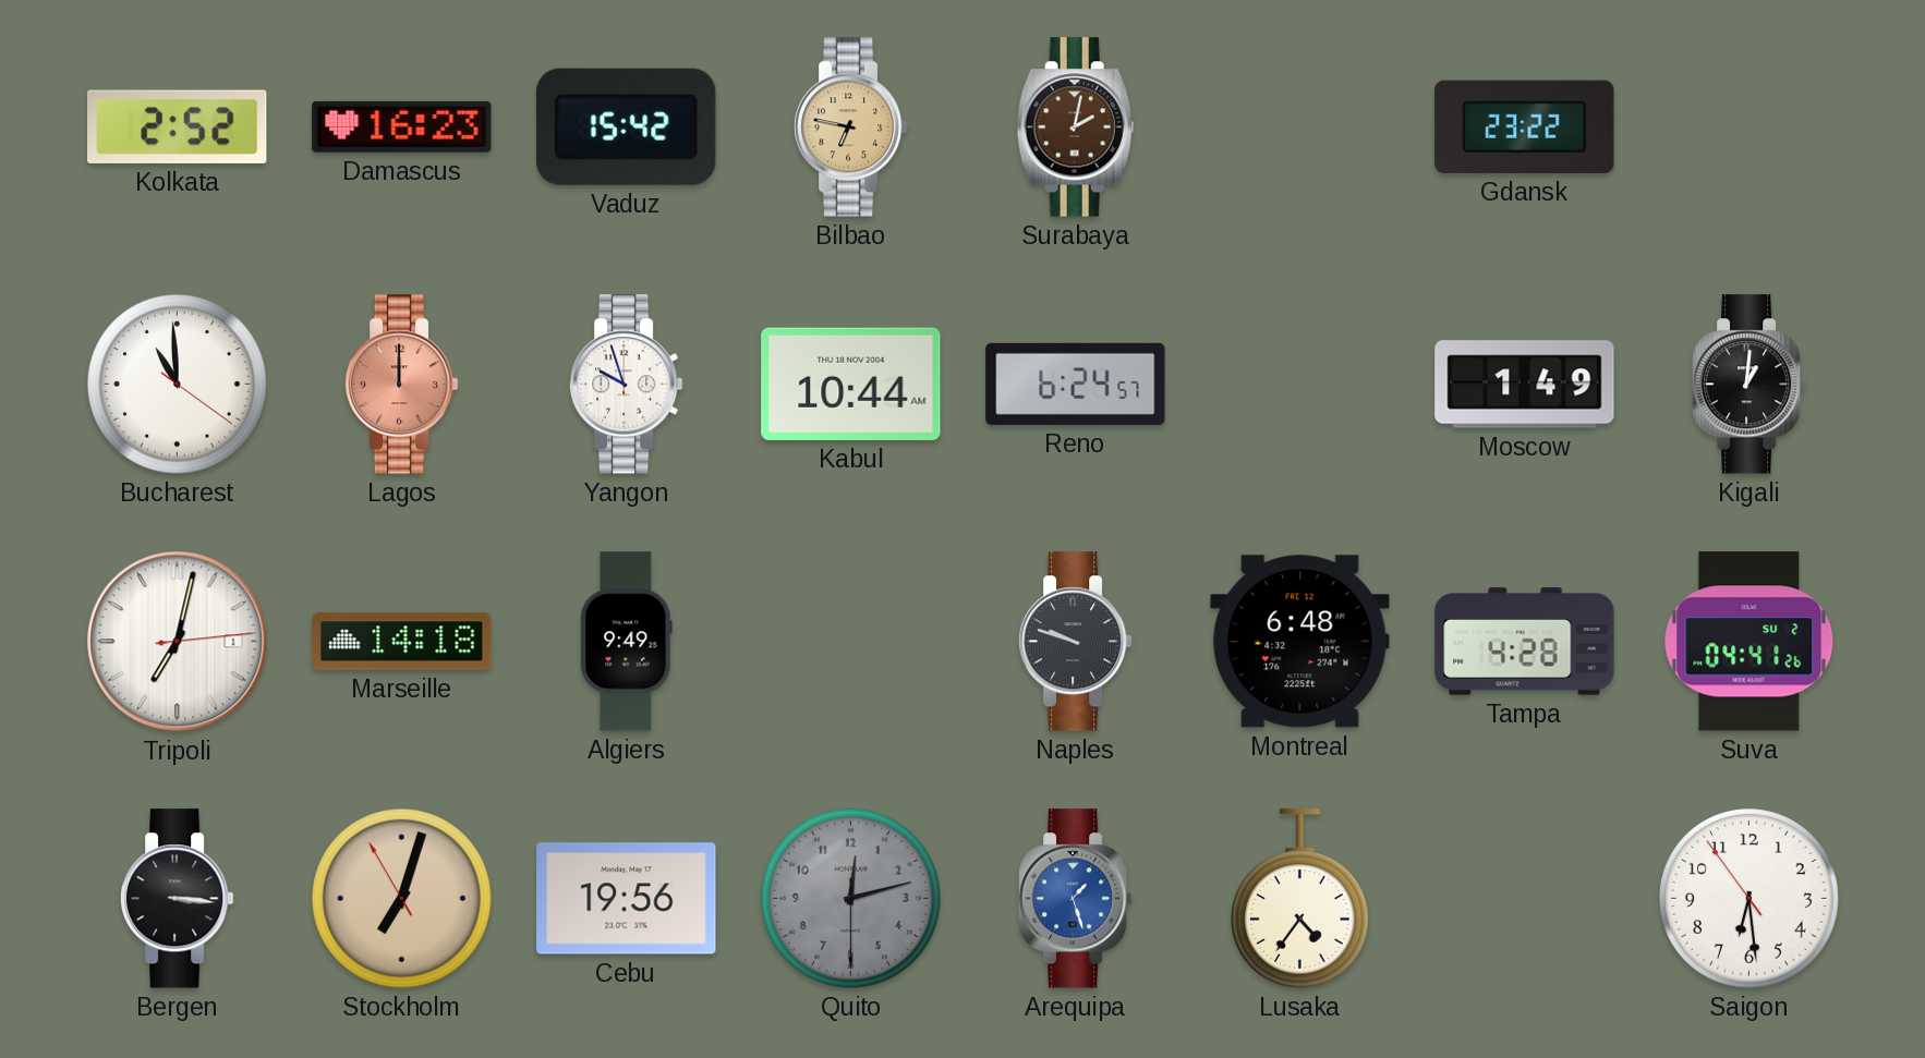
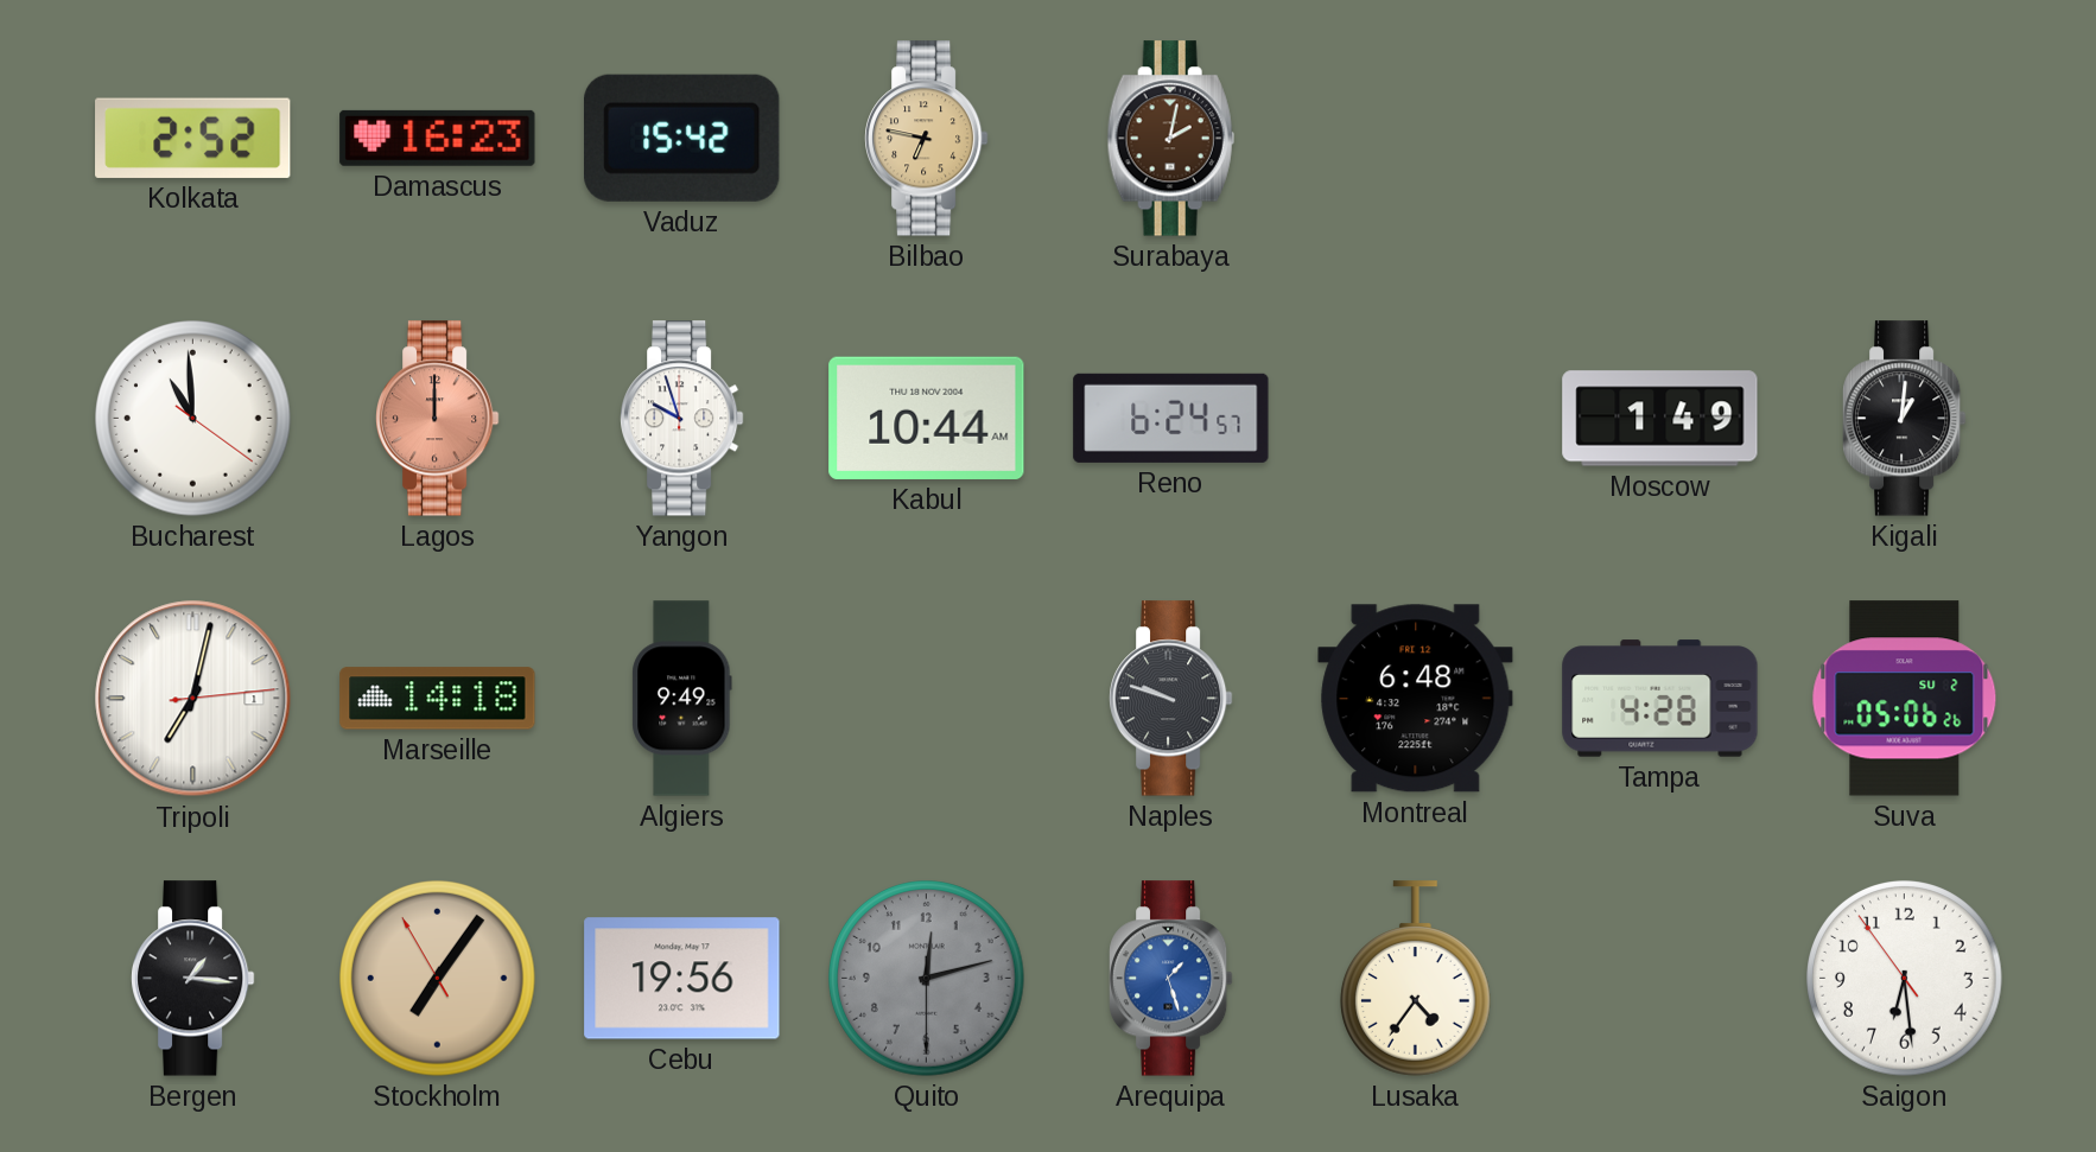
Gdansk: 23:22 -> none (1525, 126)
Suva: 04:41 -> 05:06 (1905, 699)
Bergen: 3:16 -> 1:16 (192, 979)
Stockholm: 7:02 -> 7:05 (438, 979)
